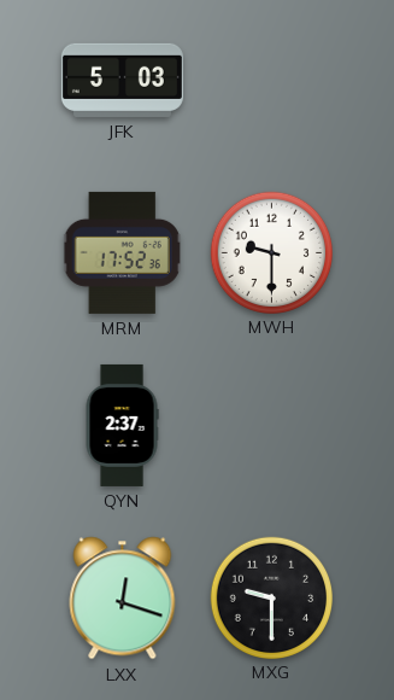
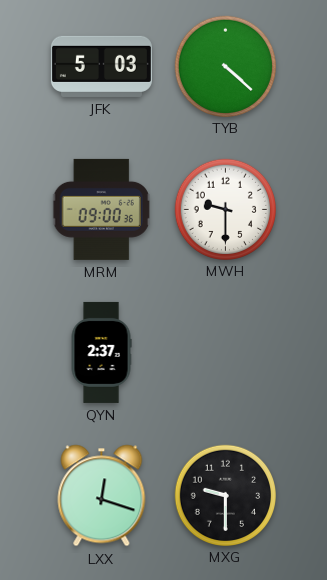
TYB: none -> 4:22 (225, 66)
MRM: 17:52 -> 09:00 (102, 209)
